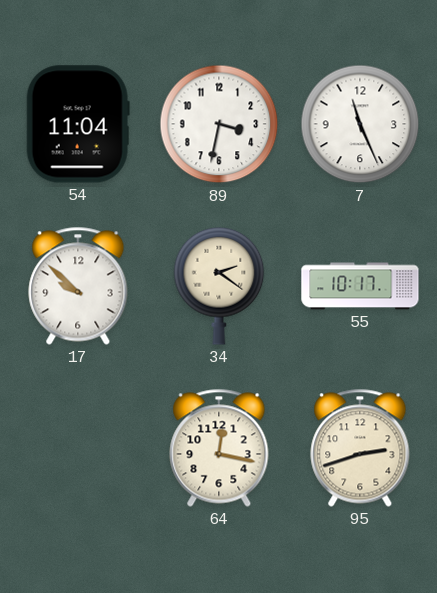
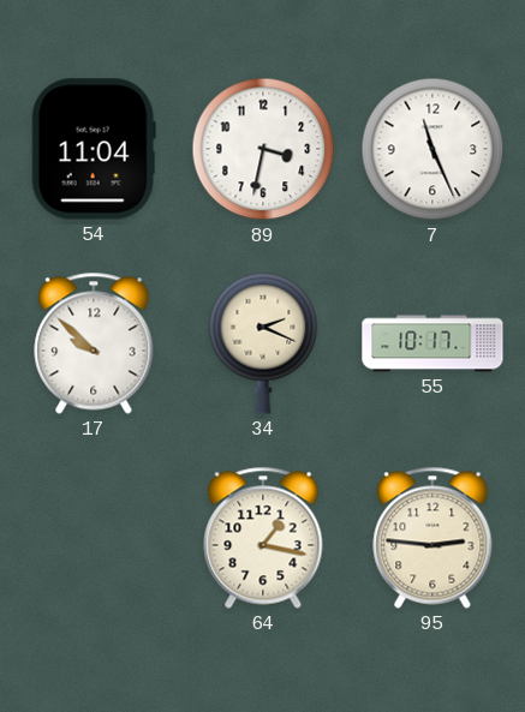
34: 2:21 -> 2:19 (263, 343)
64: 12:17 -> 1:17 (263, 538)
95: 2:42 -> 2:46 (432, 538)
